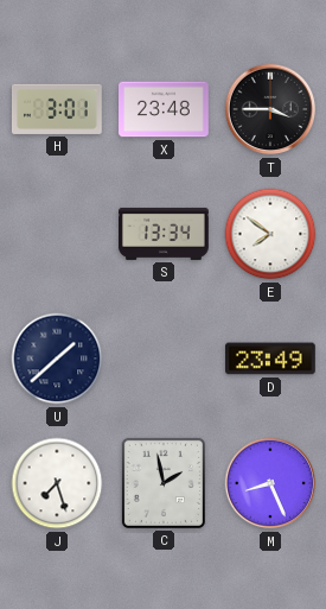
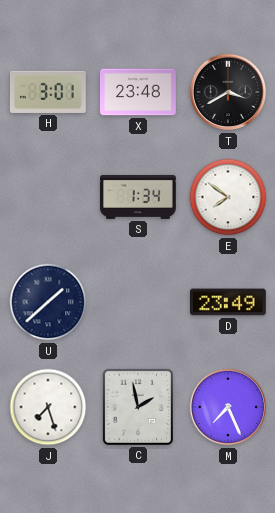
T: 3:45 -> 3:40 (228, 92)
S: 13:34 -> 1:34 (139, 197)
M: 8:26 -> 7:26 (228, 407)
